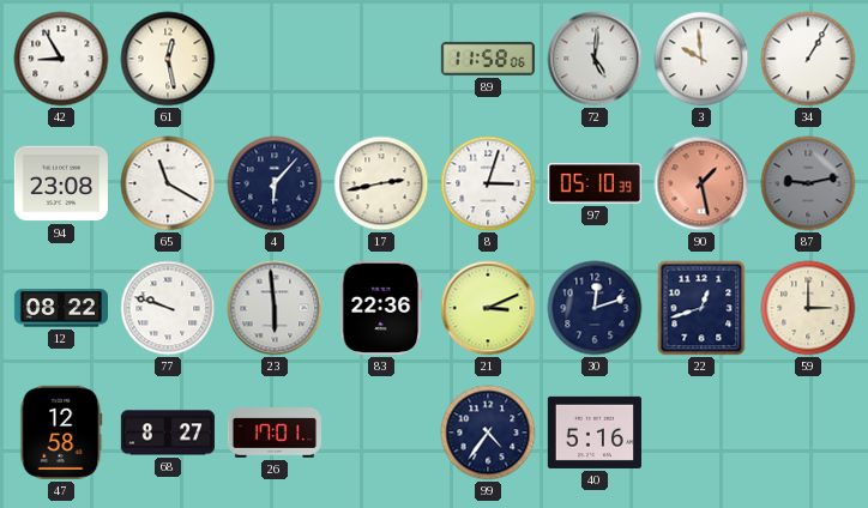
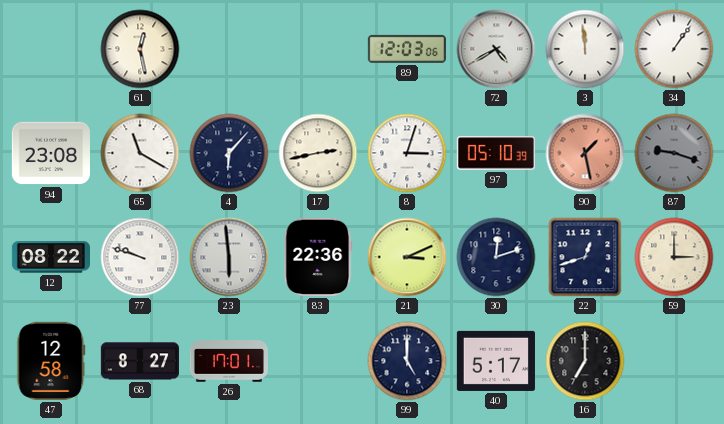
42: 8:55 -> none (61, 59)
89: 11:58 -> 12:03 (407, 49)
72: 5:01 -> 4:40 (496, 49)
3: 9:59 -> 11:59 (585, 49)
34: 1:05 -> 1:06 (674, 49)
87: 9:13 -> 9:18 (674, 153)
99: 4:36 -> 5:00 (407, 361)
40: 5:16 -> 5:17 (496, 361)
16: none -> 7:00 (585, 361)
